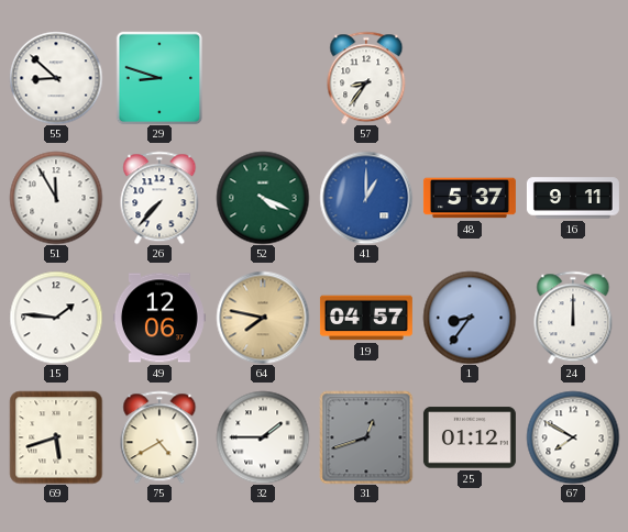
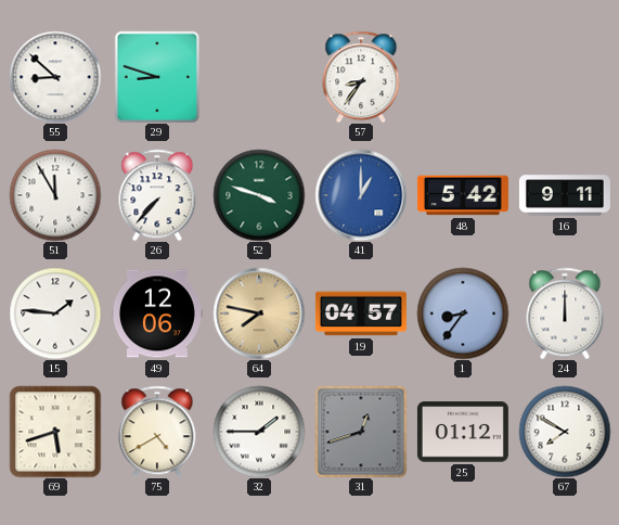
52: 4:19 -> 3:48 (259, 195)
48: 5:37 -> 5:42 (463, 195)
